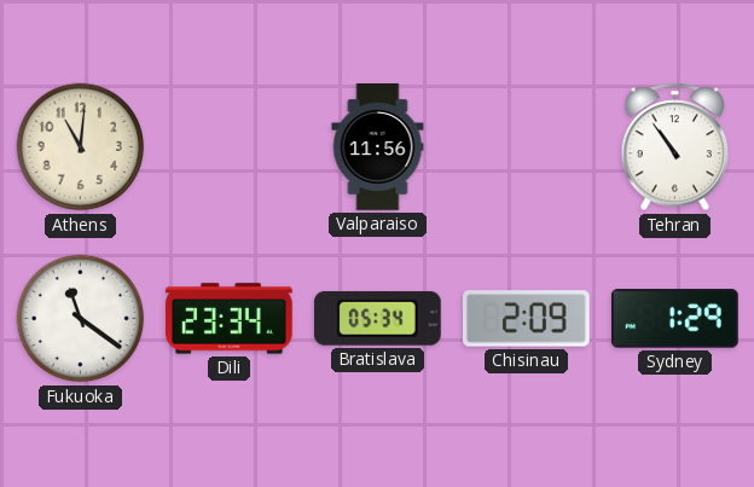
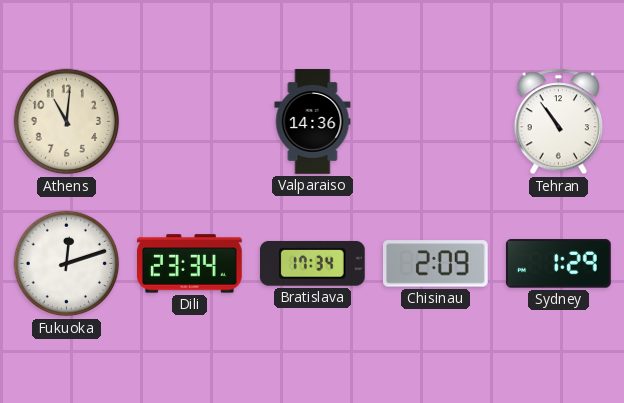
Valparaiso: 11:56 -> 14:36 (313, 122)
Fukuoka: 11:21 -> 12:12 (67, 264)
Bratislava: 05:34 -> 17:34 (312, 264)
